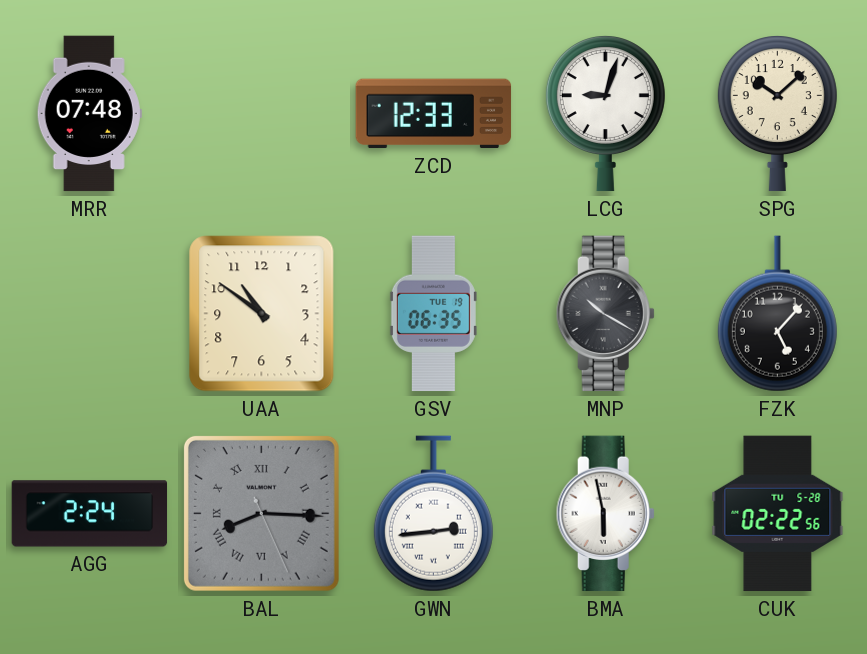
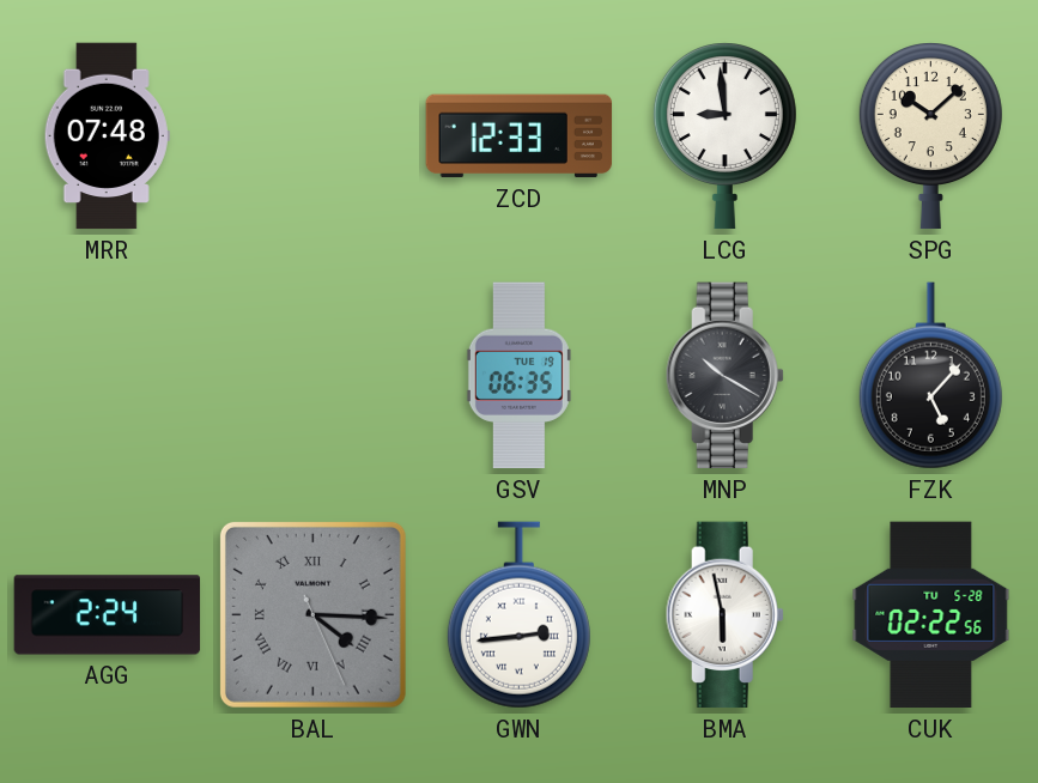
LCG: 9:03 -> 8:59 (724, 136)
UAA: 10:51 -> none (262, 314)
BAL: 8:15 -> 4:15 (312, 614)
